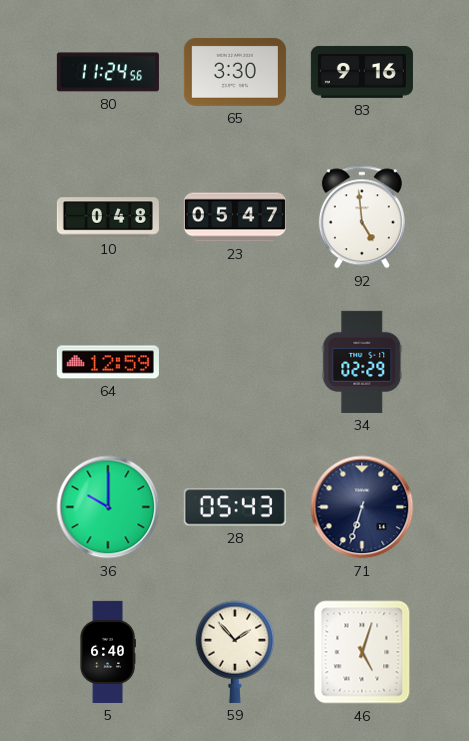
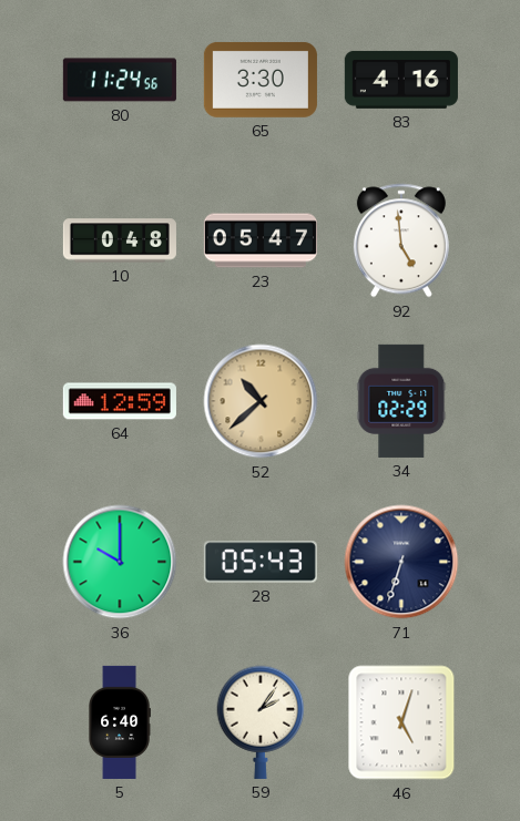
83: 9:16 -> 4:16 (401, 80)
52: none -> 10:38 (261, 401)
59: 1:53 -> 2:06 (261, 722)
